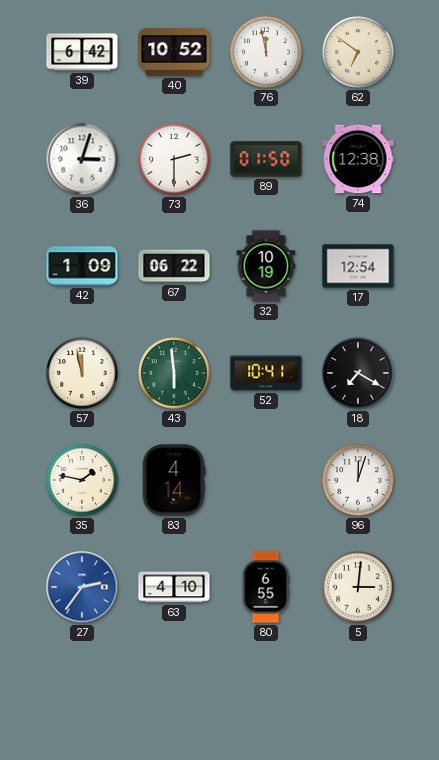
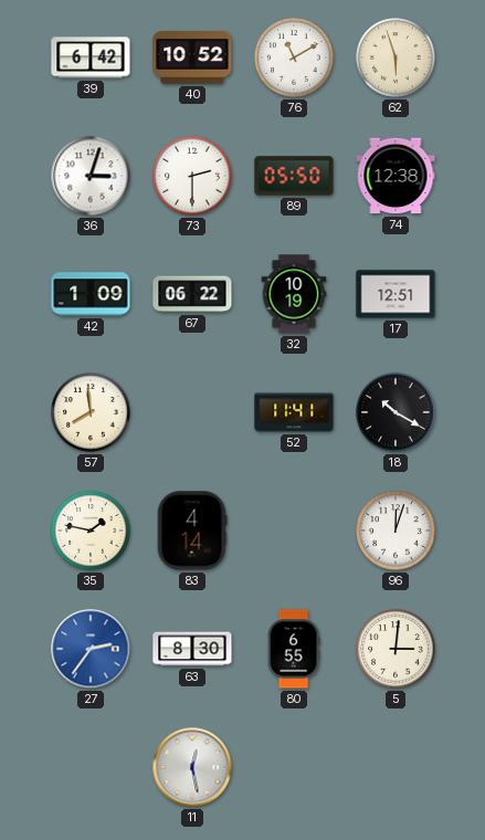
76: 11:58 -> 11:10 (294, 57)
62: 6:51 -> 5:57 (396, 57)
89: 01:50 -> 05:50 (294, 176)
17: 12:54 -> 12:51 (396, 294)
57: 11:58 -> 7:59 (91, 412)
43: 5:59 -> none (174, 373)
52: 10:41 -> 11:41 (294, 412)
18: 7:20 -> 10:20 (396, 412)
63: 4:10 -> 8:30 (192, 649)
11: none -> 12:28 (192, 767)
